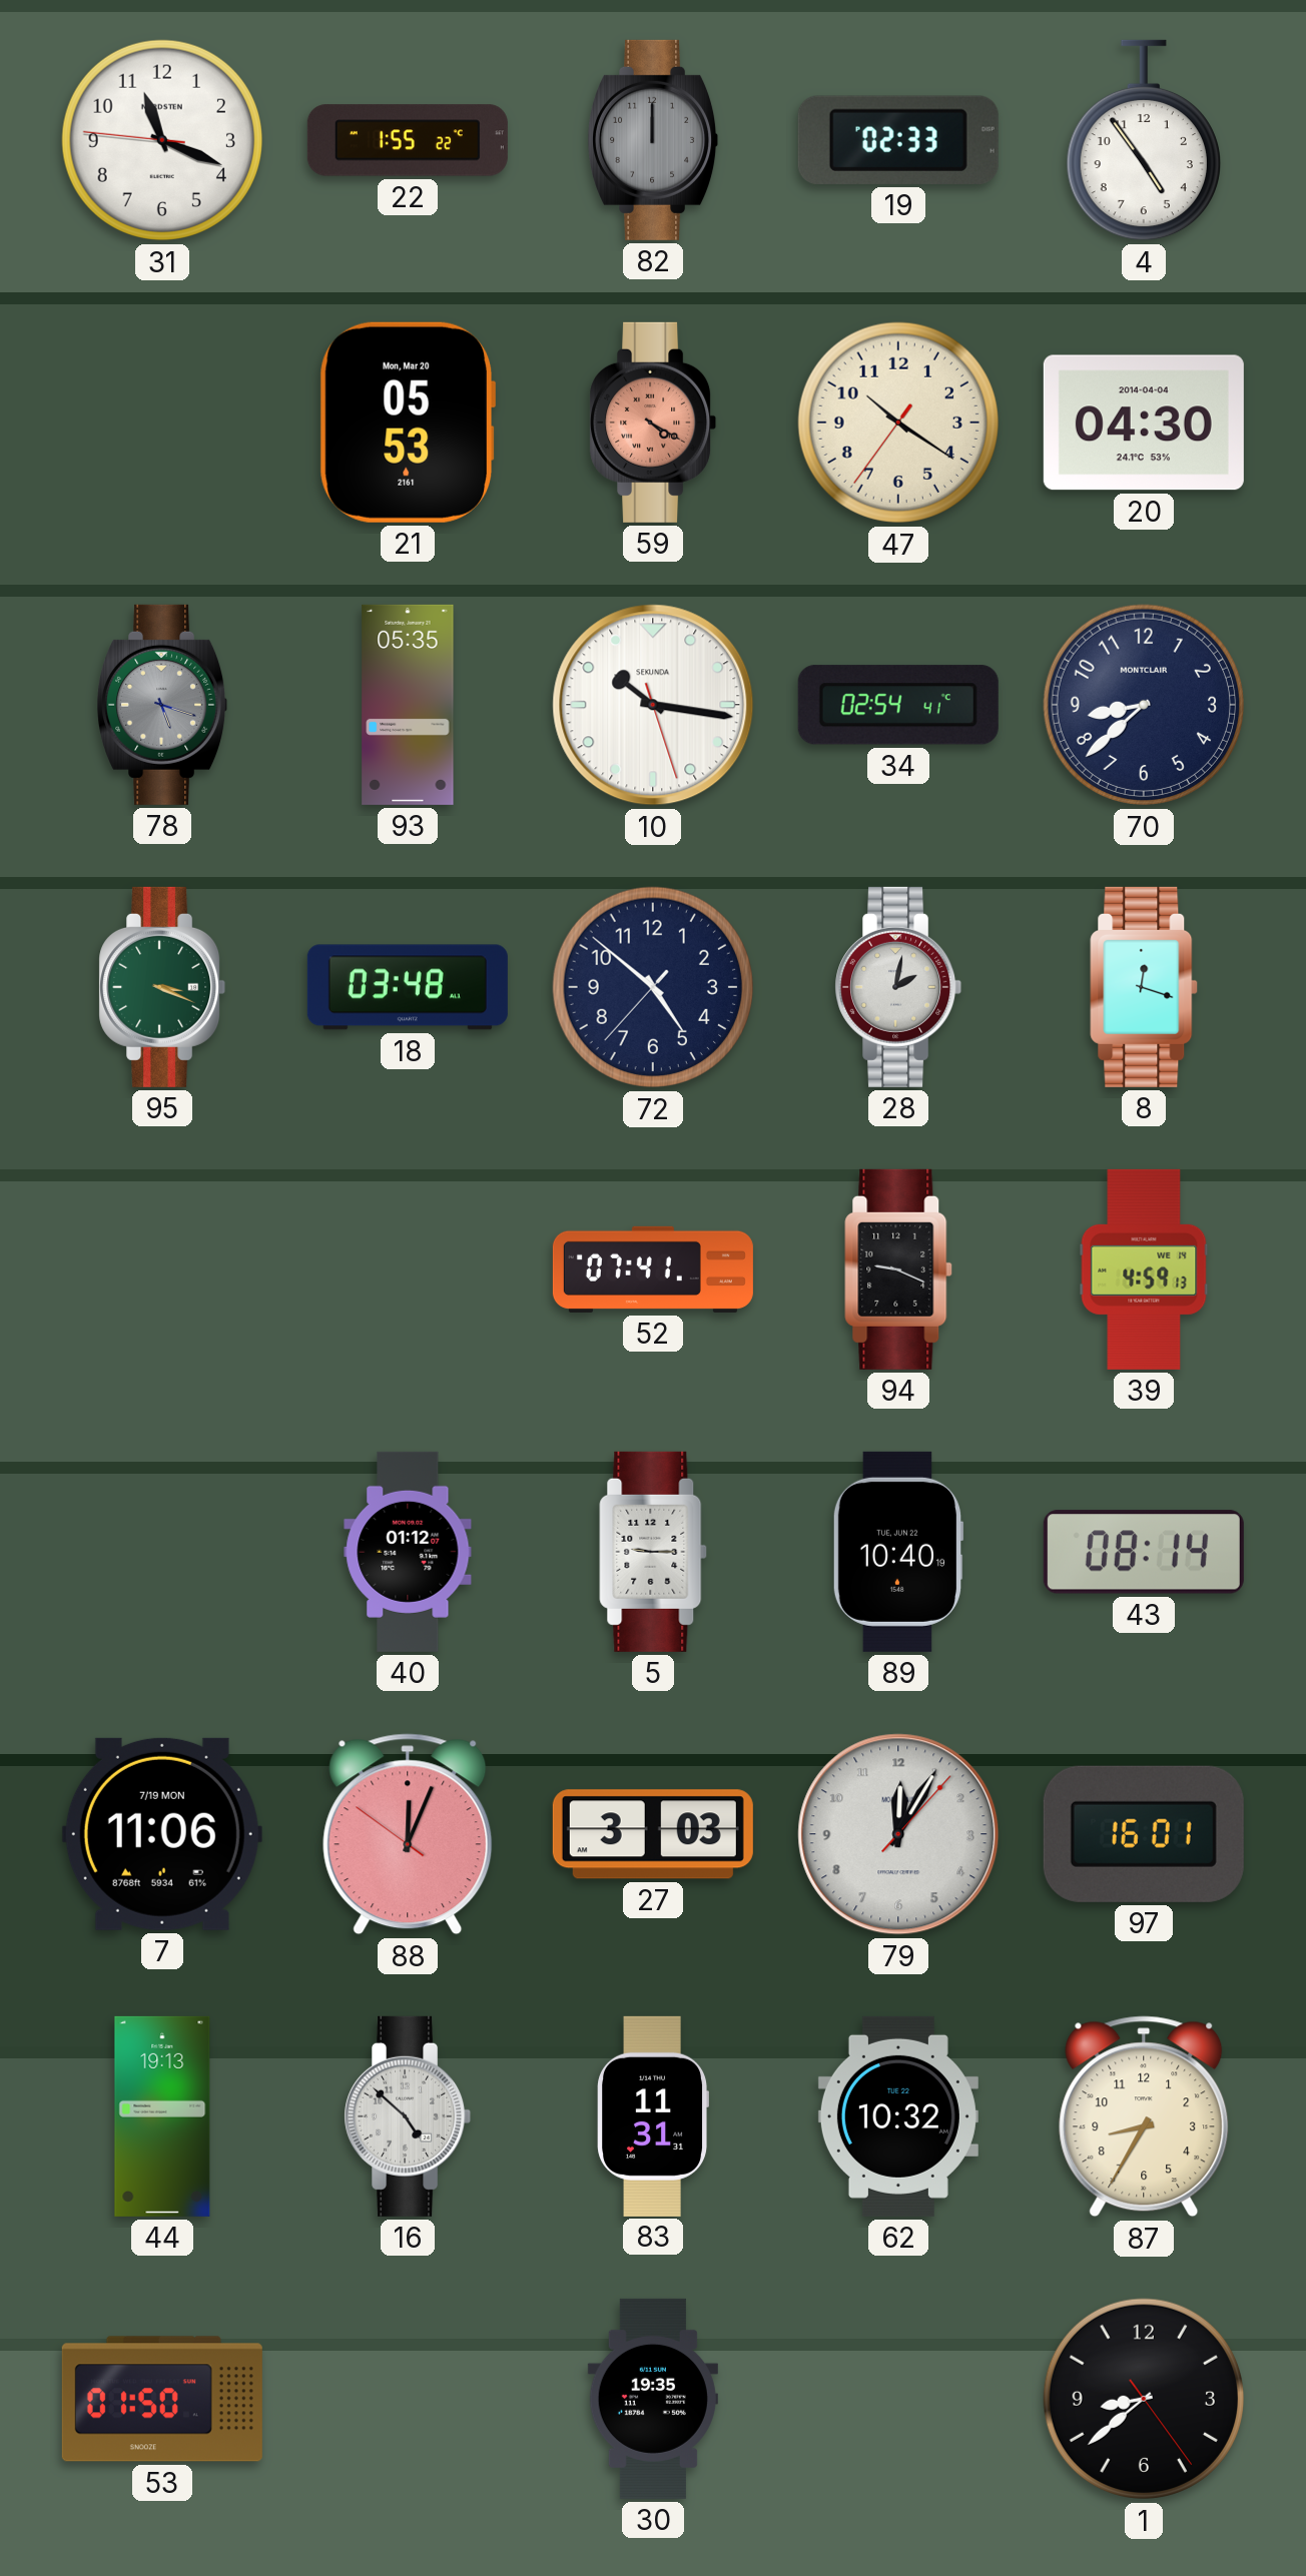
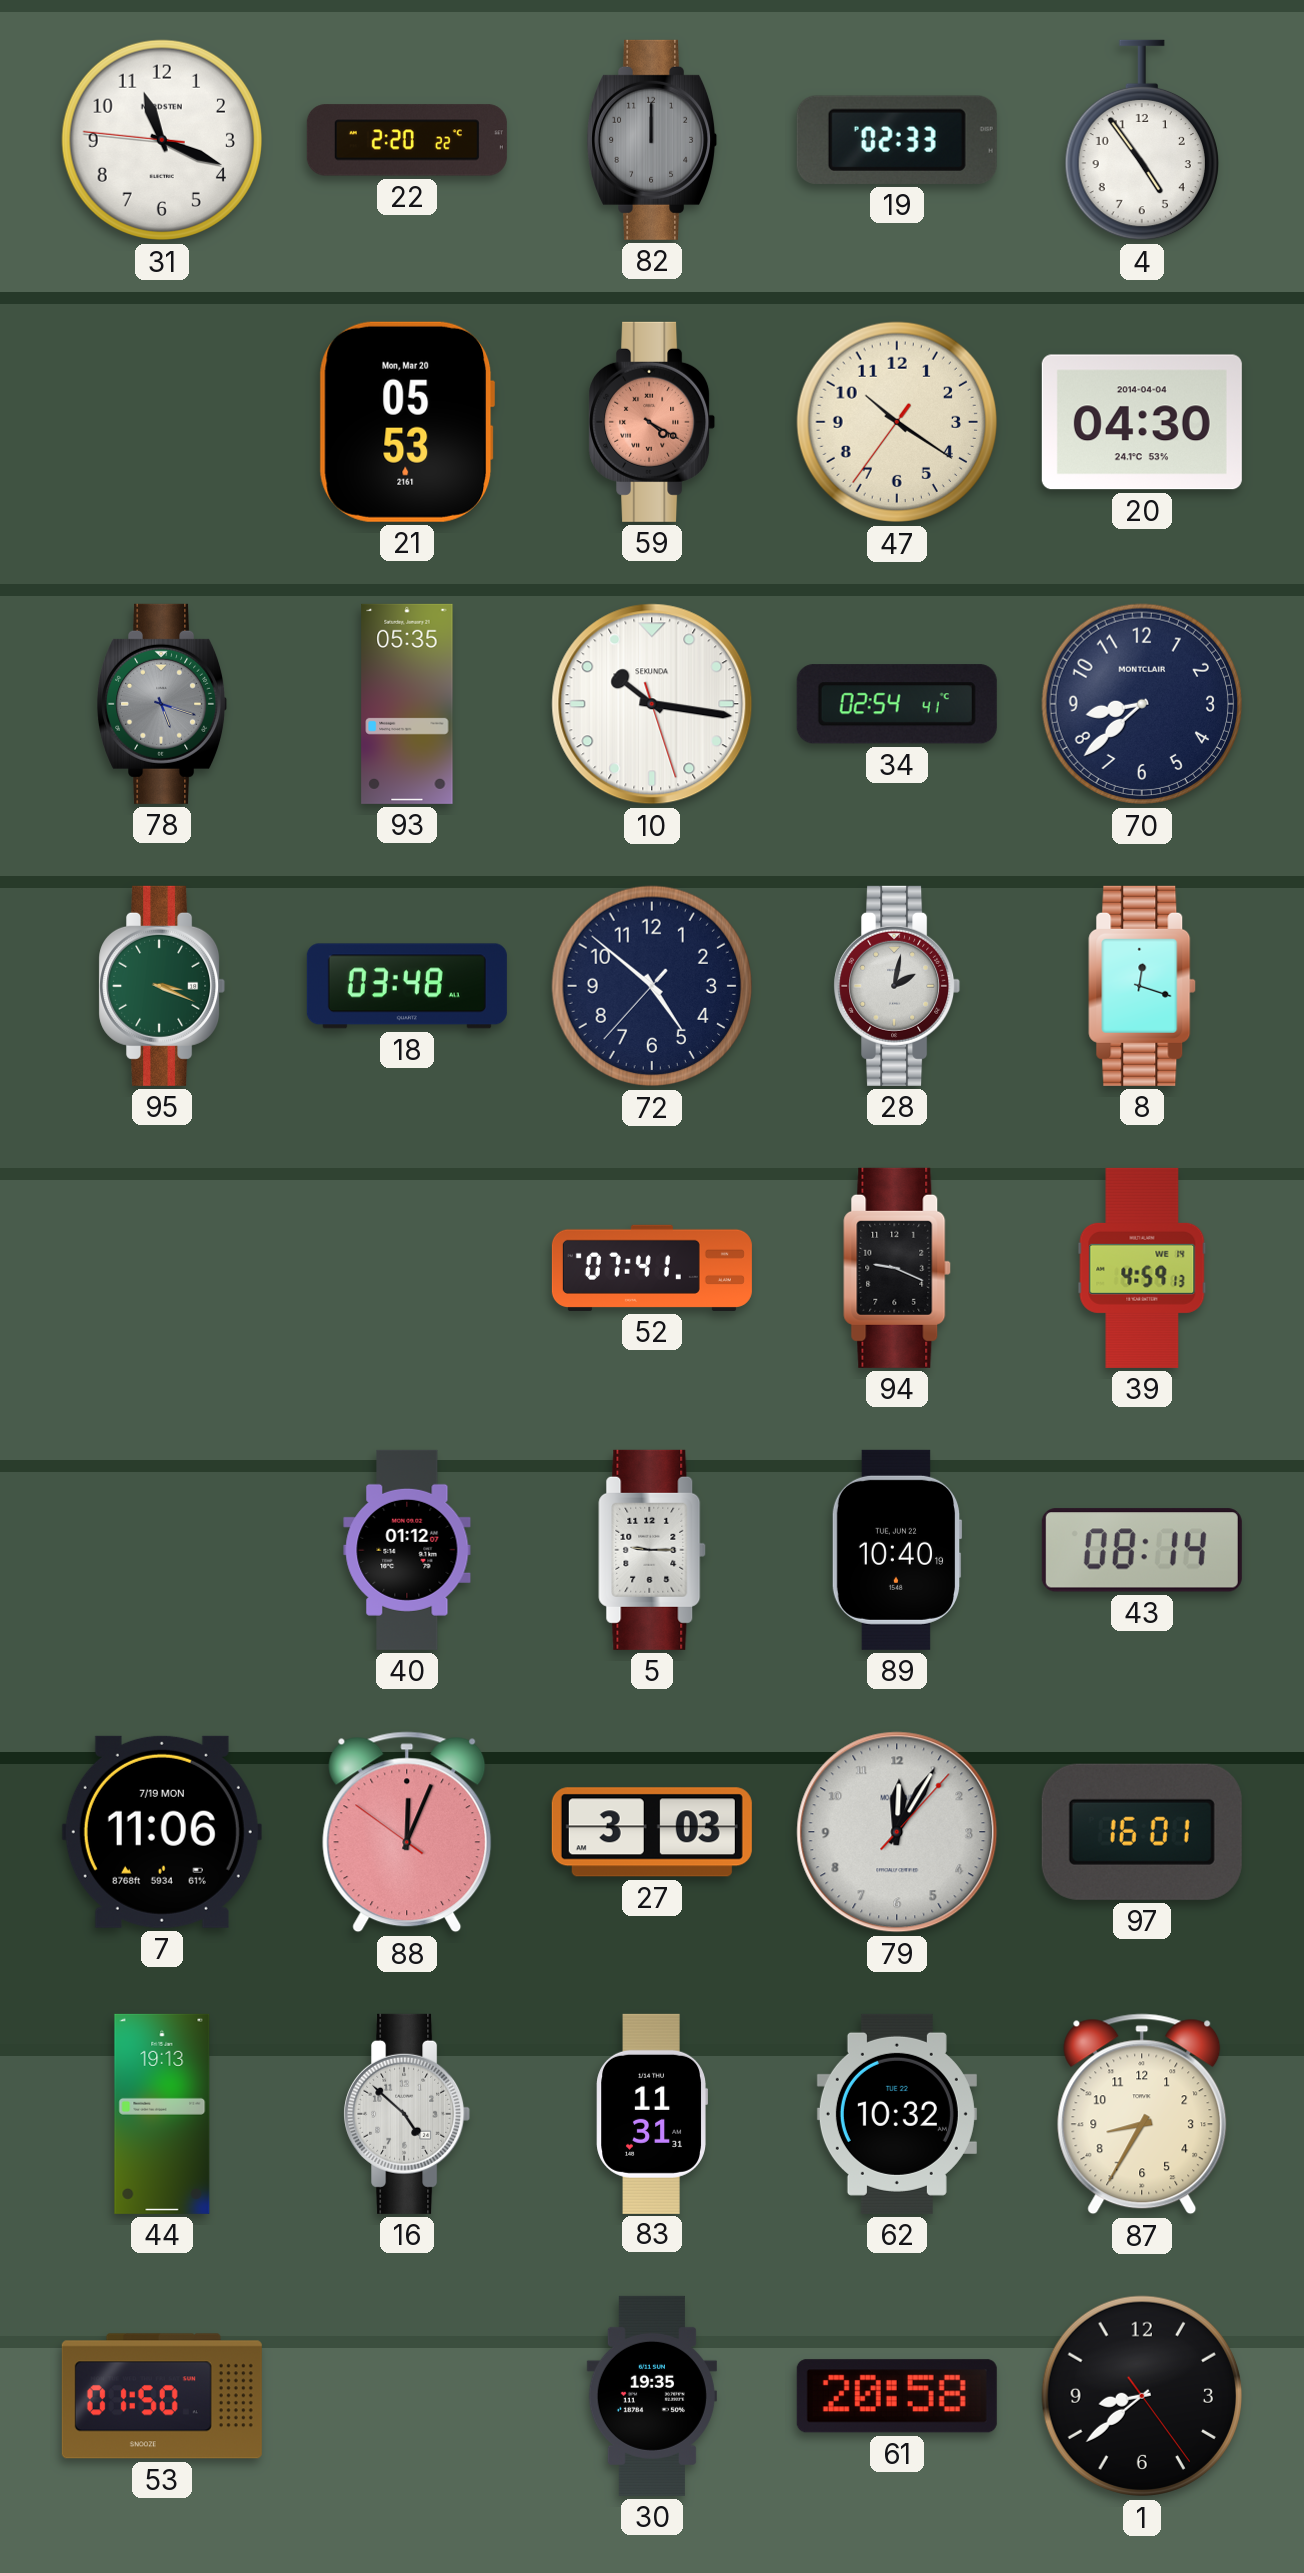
22: 1:55 -> 2:20 (407, 140)
61: none -> 20:58 (897, 2396)
